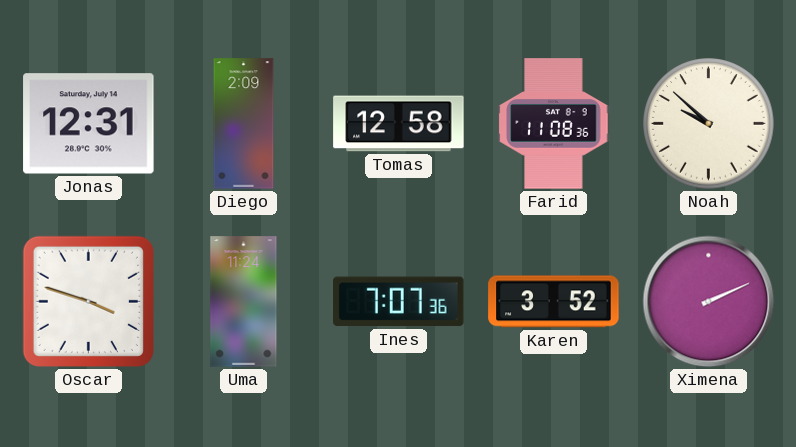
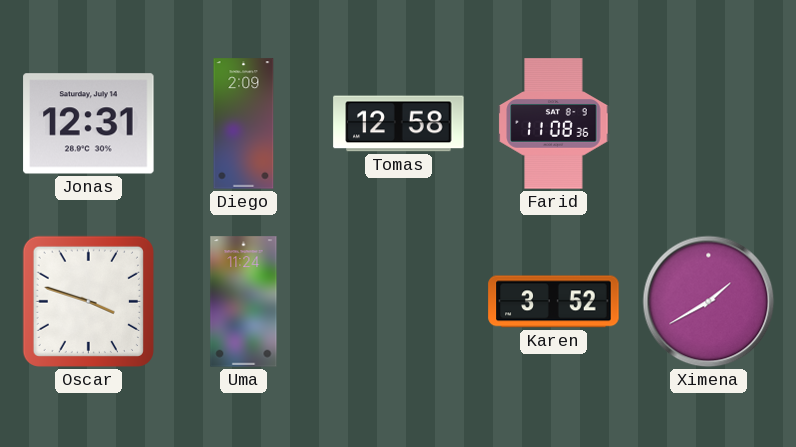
Noah: 9:52 -> none (709, 124)
Ines: 7:07 -> none (399, 302)
Ximena: 2:11 -> 1:40 (709, 302)
